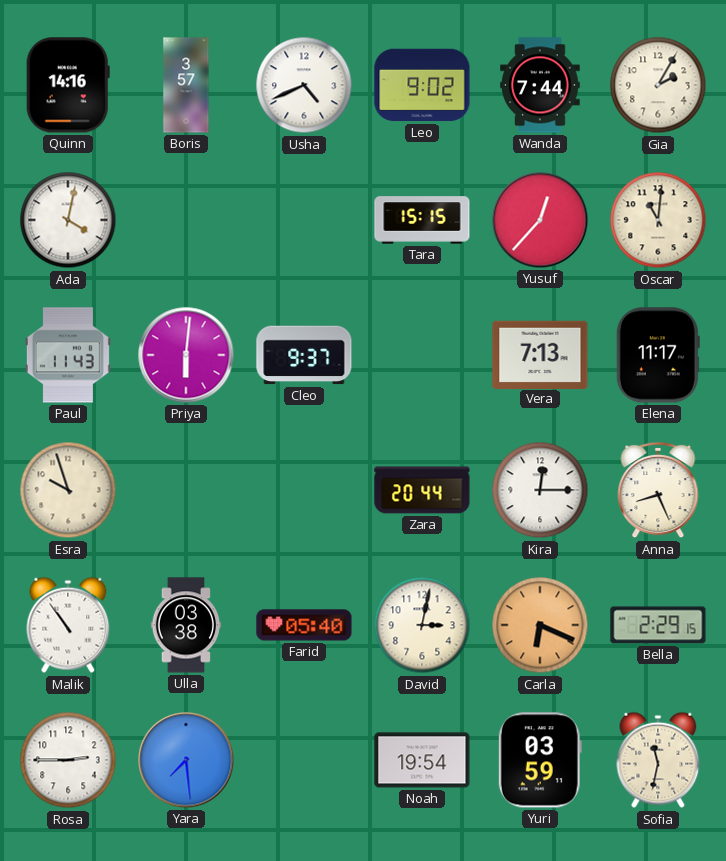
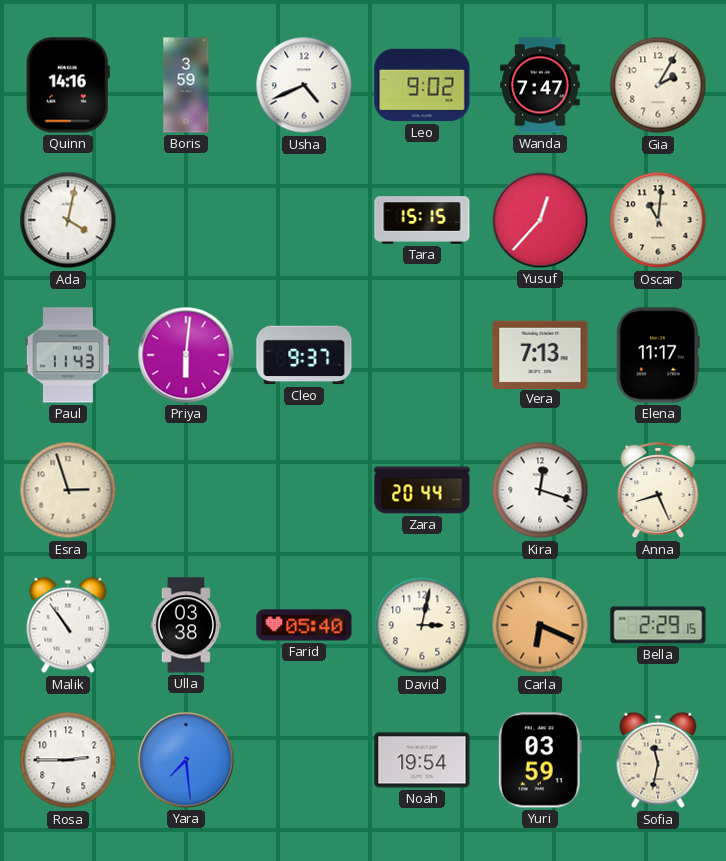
Boris: 3:57 -> 3:59 (186, 85)
Wanda: 7:44 -> 7:47 (540, 85)
Esra: 9:57 -> 2:57 (68, 490)
Kira: 12:15 -> 12:18 (540, 490)
